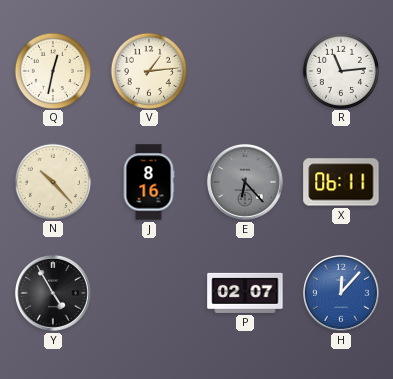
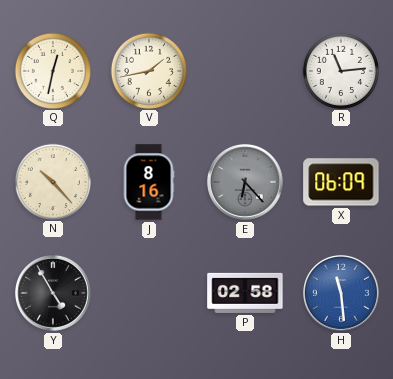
V: 1:14 -> 1:43 (148, 70)
X: 06:11 -> 06:09 (341, 182)
P: 02:07 -> 02:58 (245, 293)
H: 12:07 -> 11:29 (341, 293)
